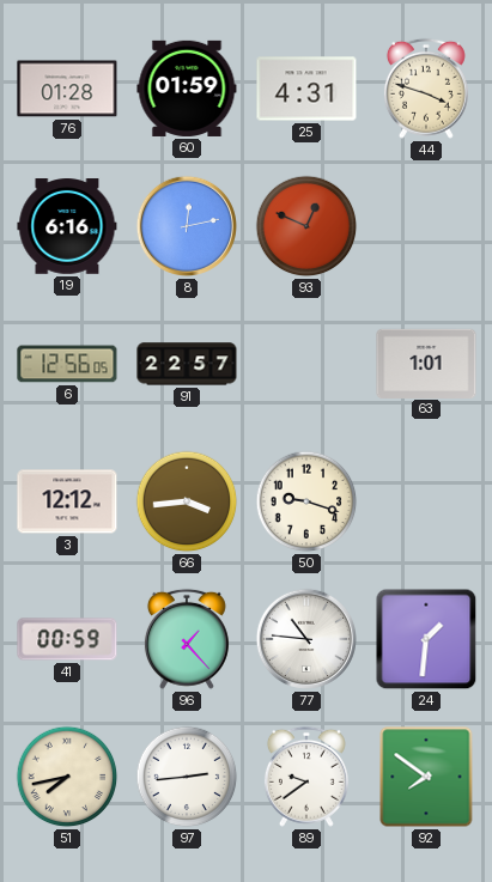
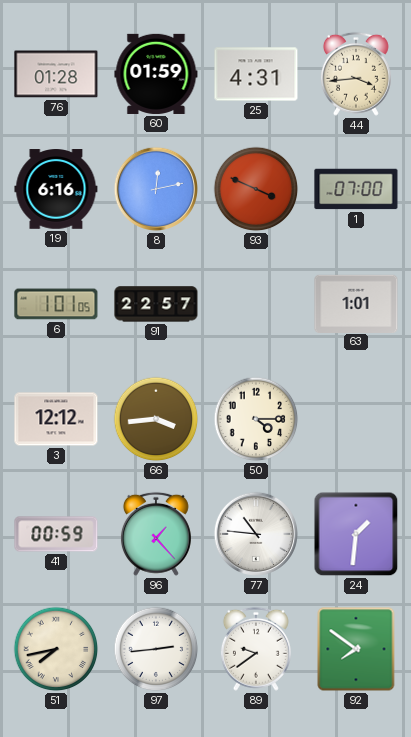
44: 3:48 -> 3:44 (356, 74)
93: 12:49 -> 3:49 (256, 189)
1: none -> 07:00 (356, 189)
6: 12:56 -> 1:01 (56, 304)
50: 9:18 -> 4:15 (256, 419)
